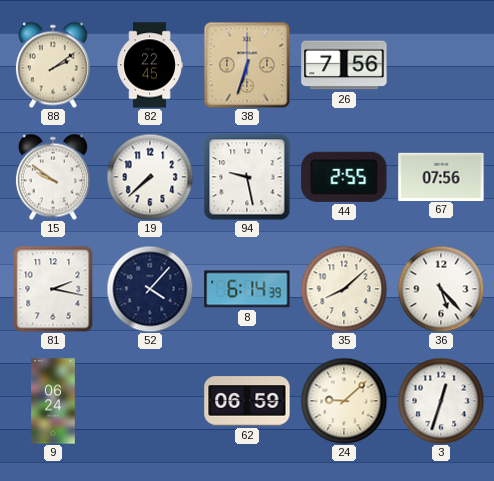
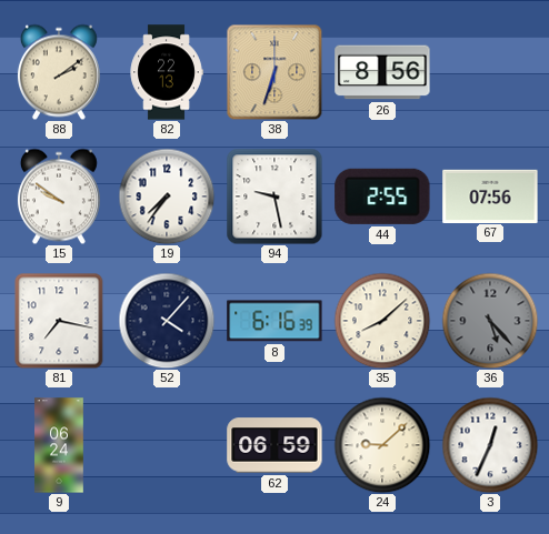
82: 22:45 -> 22:13 (167, 72)
26: 7:56 -> 8:56 (382, 72)
19: 7:38 -> 7:36 (167, 197)
81: 2:17 -> 7:17 (59, 321)
8: 6:14 -> 6:16 (274, 321)
36 dial: white -> grey (490, 321)
3: 12:33 -> 12:34 (490, 445)
